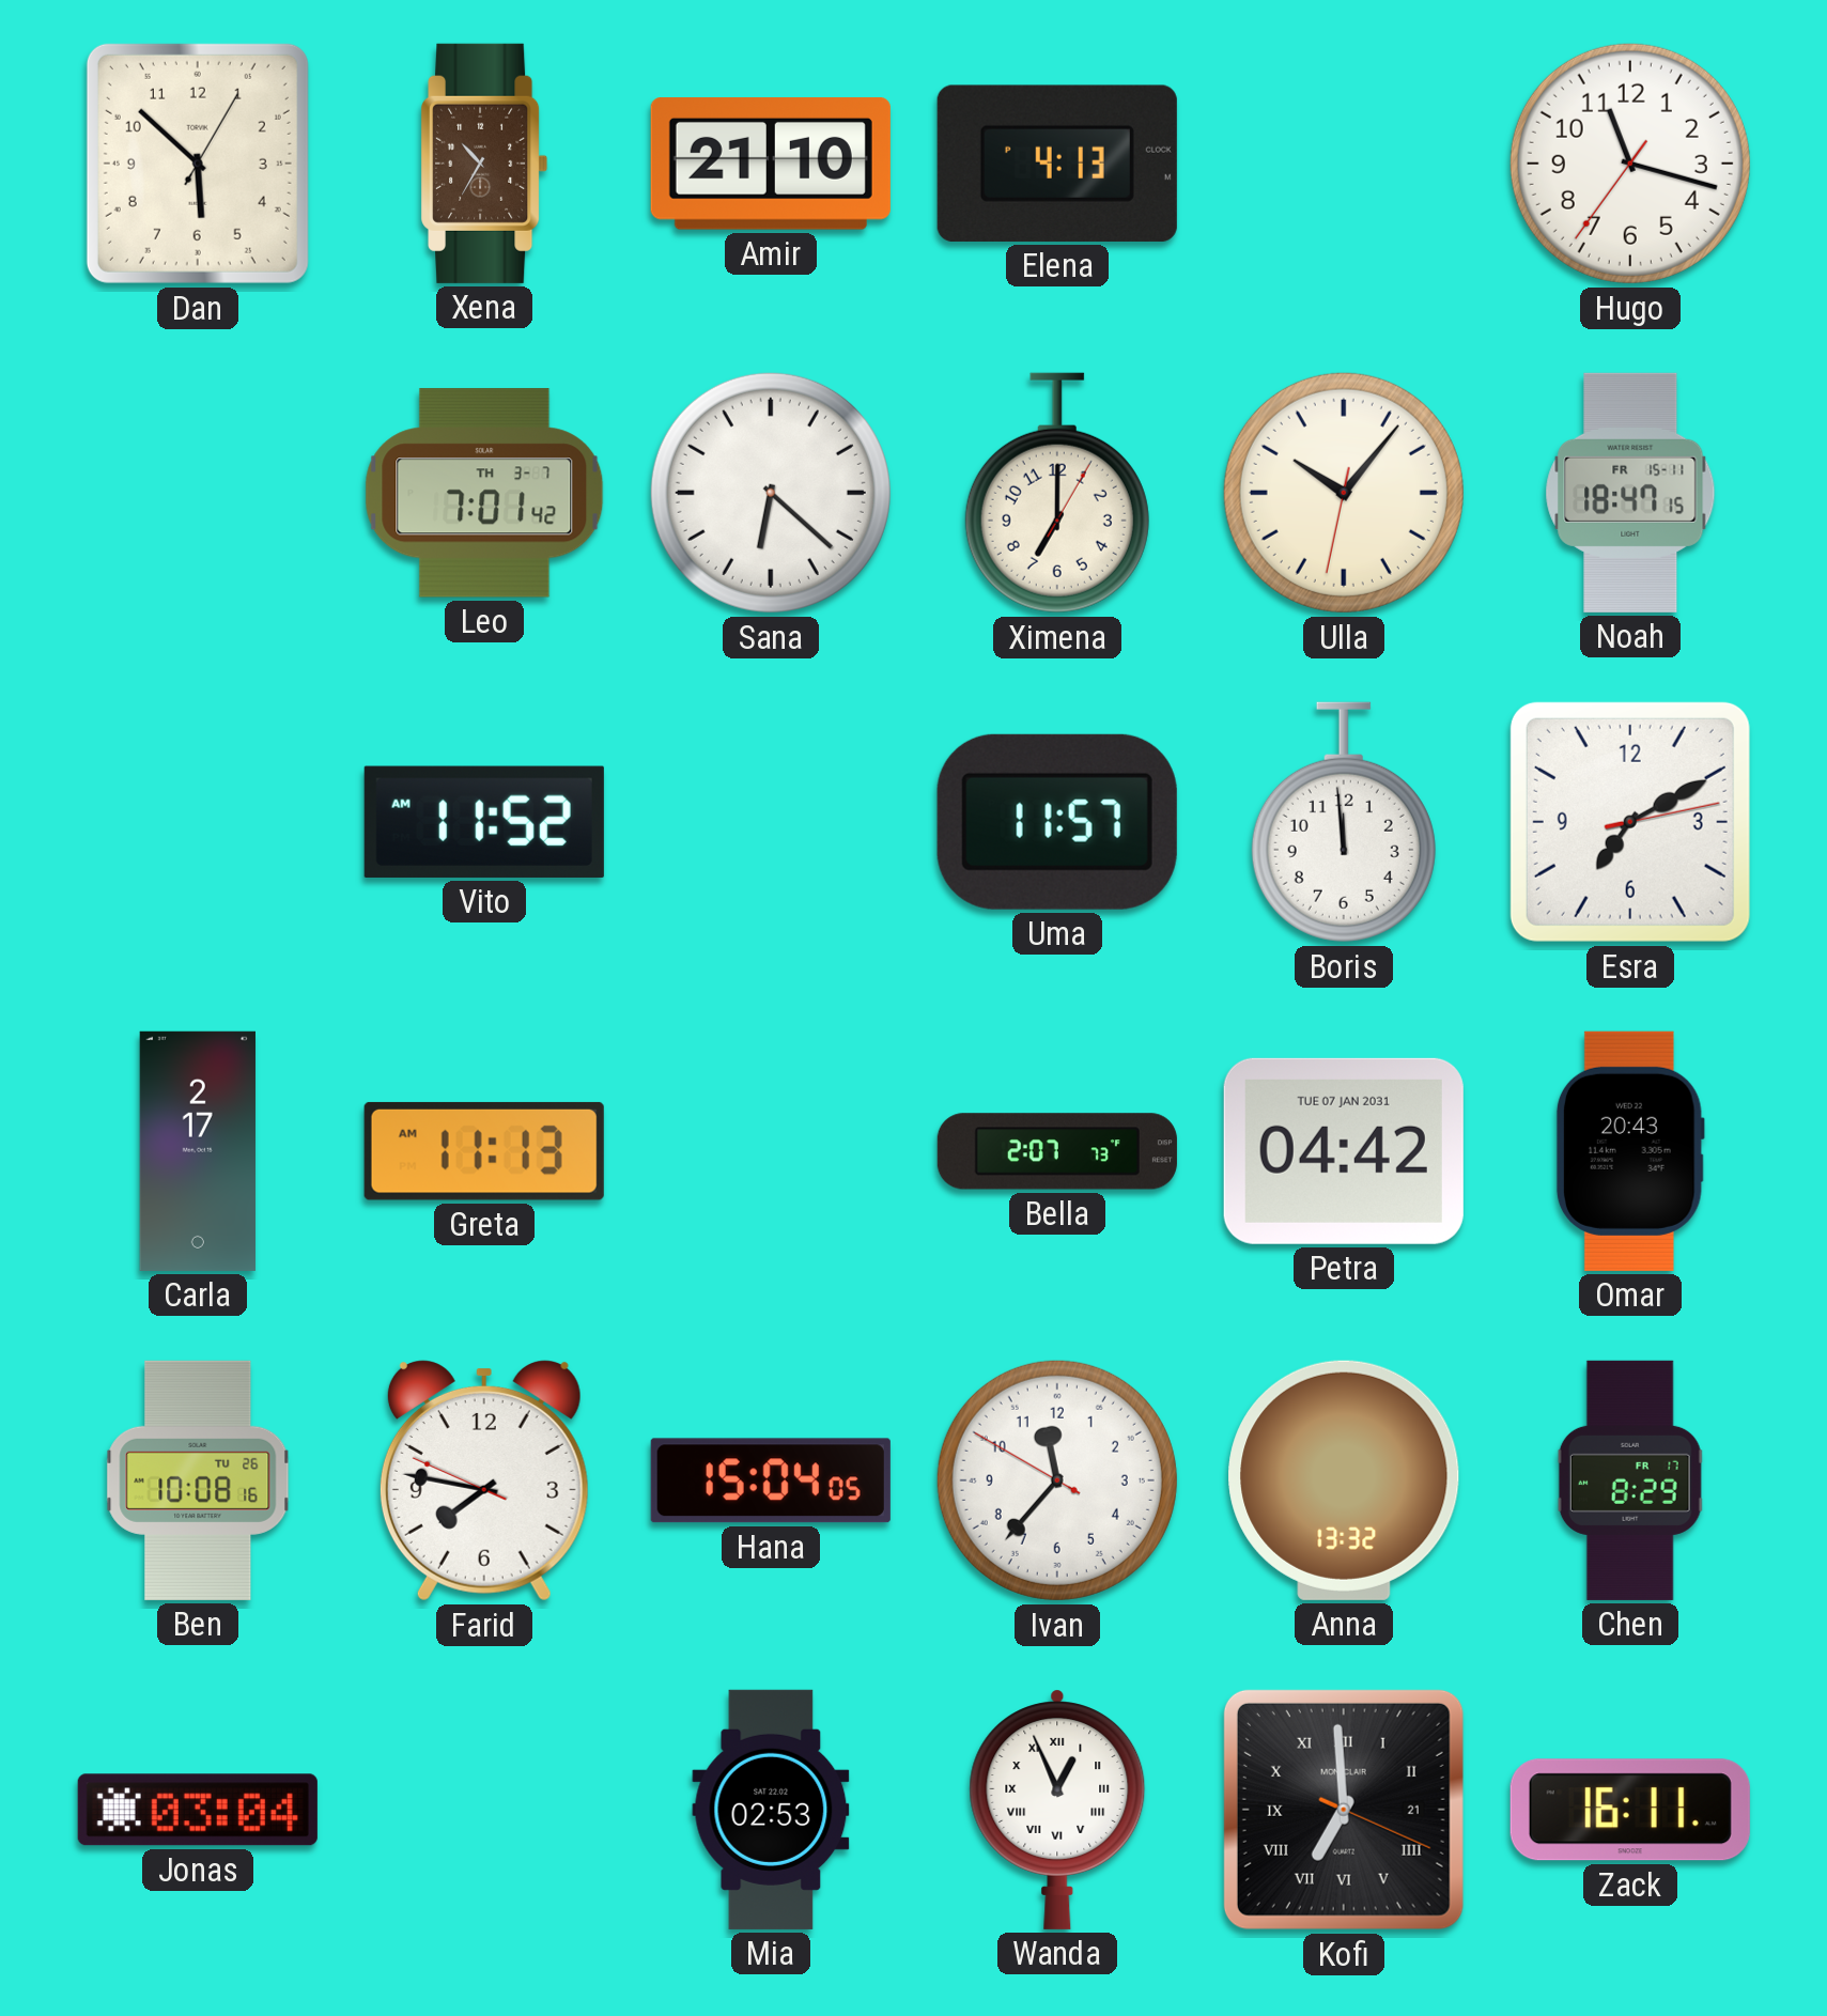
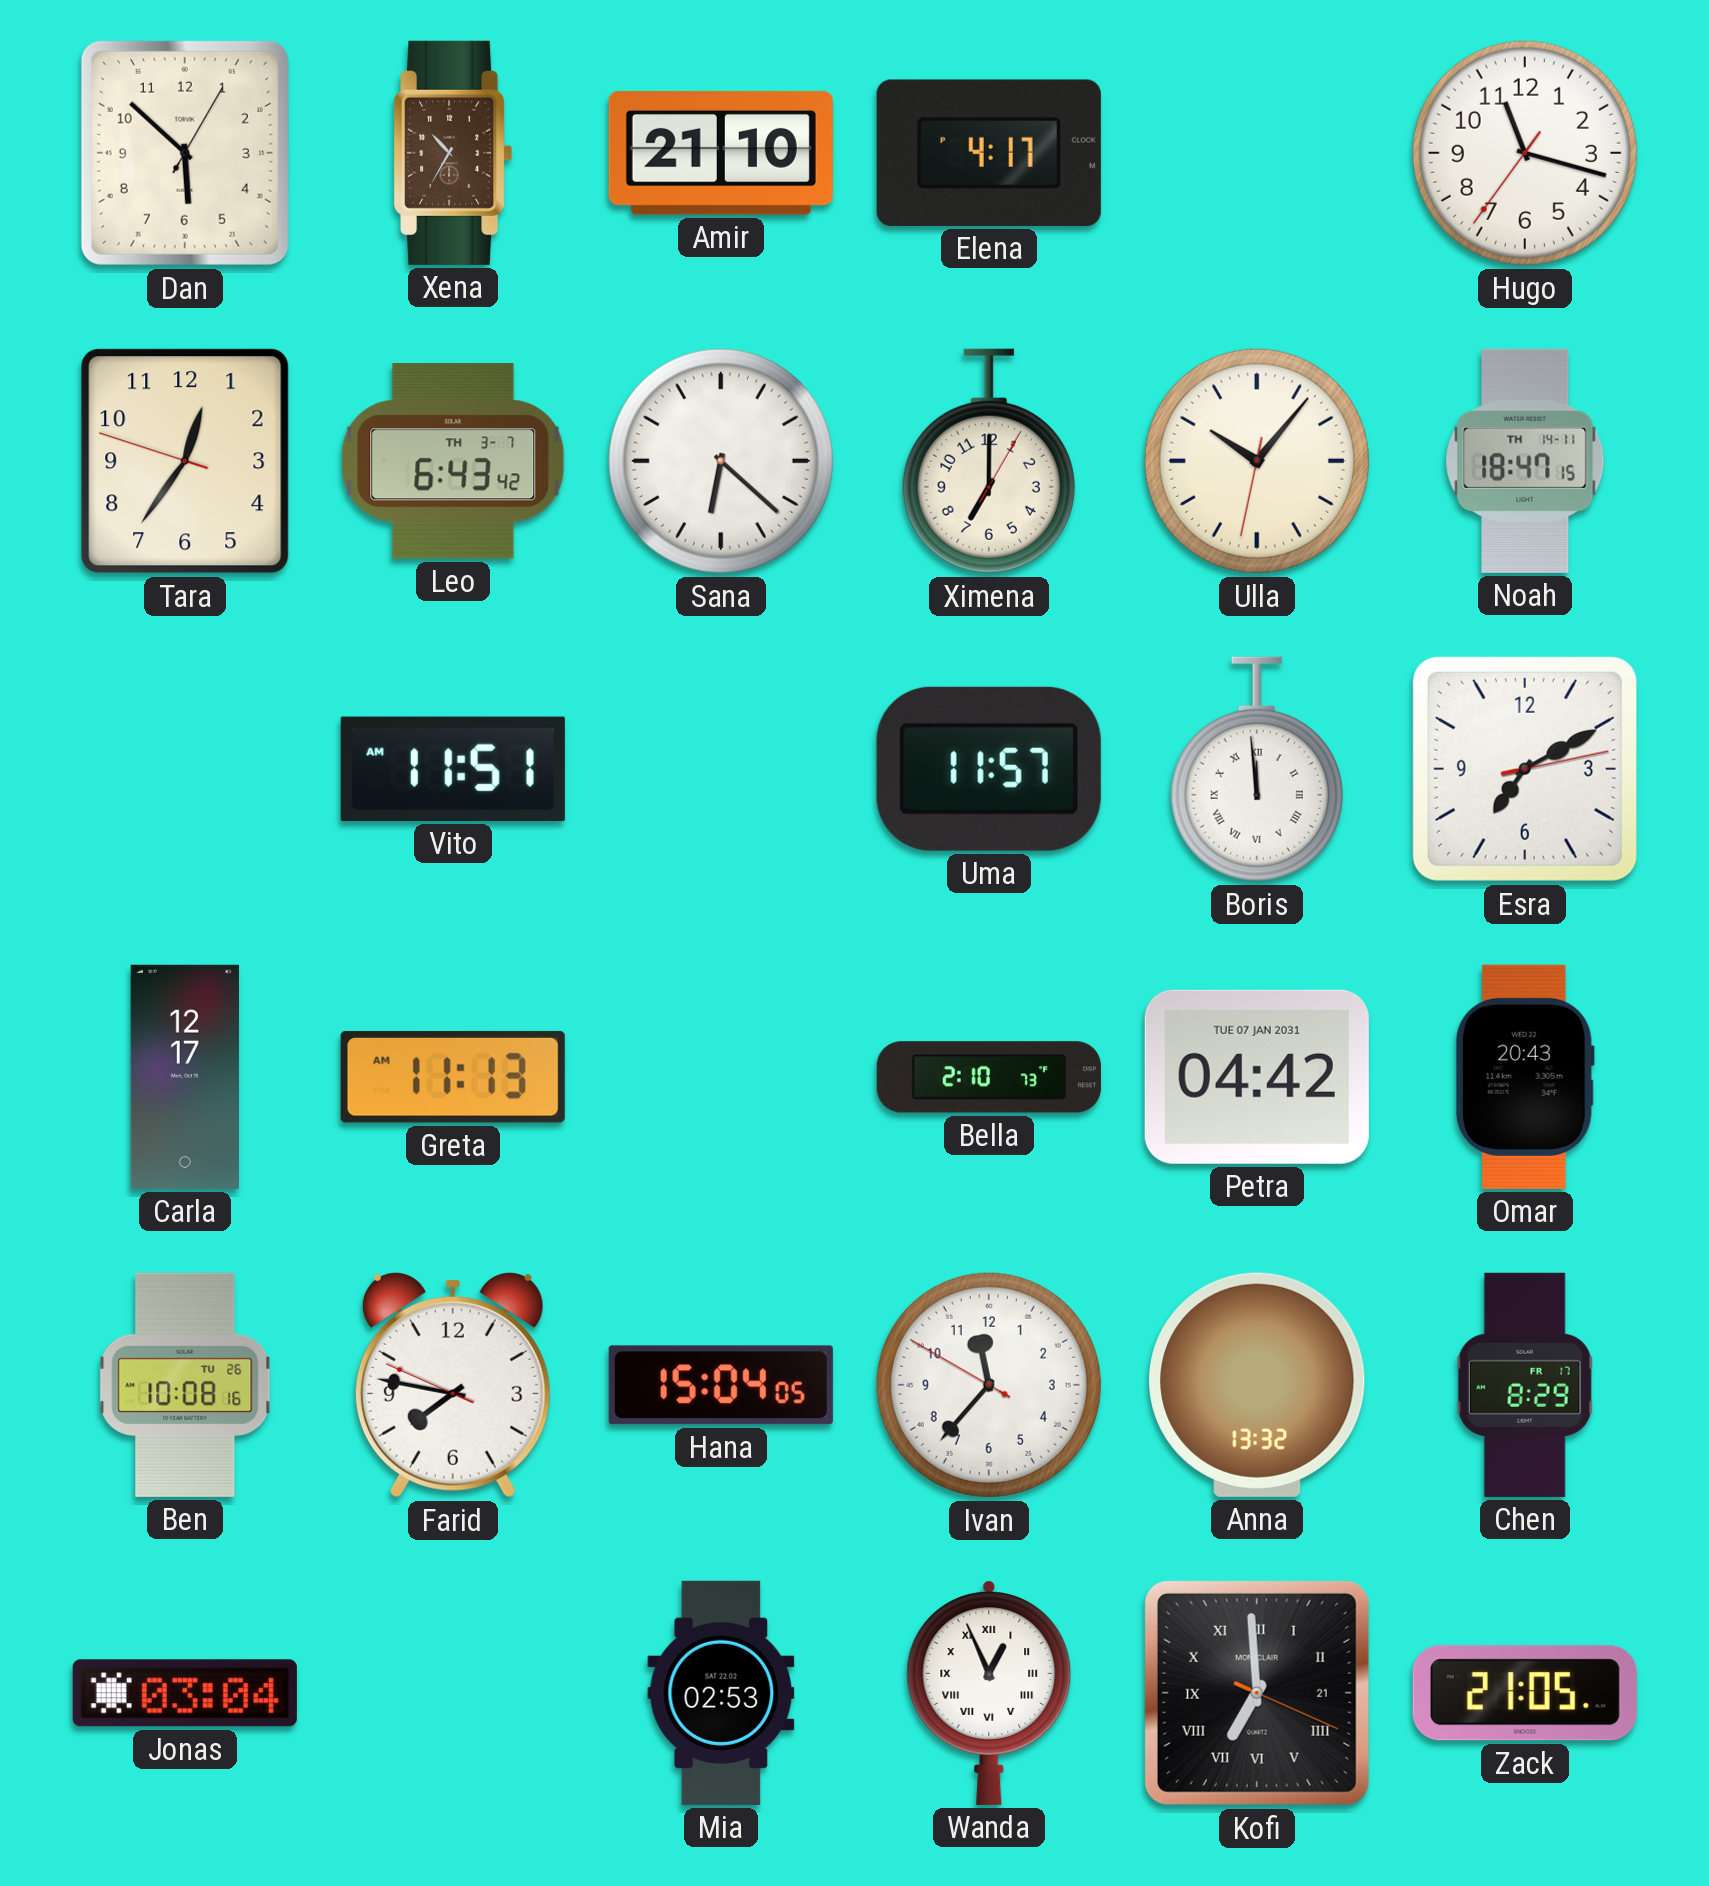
Elena: 4:13 -> 4:17 (989, 153)
Tara: none -> 12:35 (185, 461)
Leo: 7:01 -> 6:43 (453, 461)
Noah date: FR 15-11 -> TH 14-11 (1525, 461)
Vito: 11:52 -> 11:51 (453, 769)
Boris numerals: Arabic -> Roman (1257, 769)
Carla: 2:17 -> 12:17 (185, 1077)
Bella: 2:07 -> 2:10 (989, 1077)
Zack: 16:11 -> 21:05 (1525, 1693)
